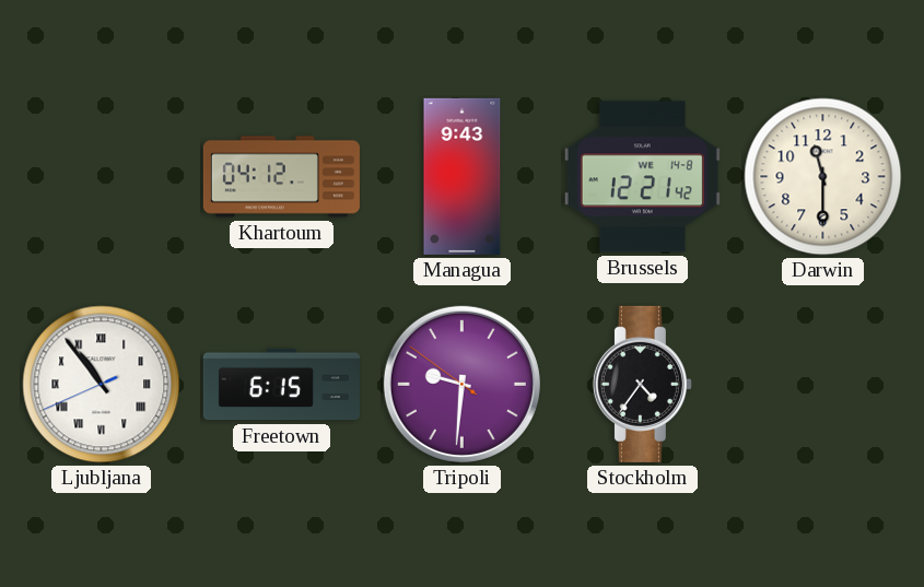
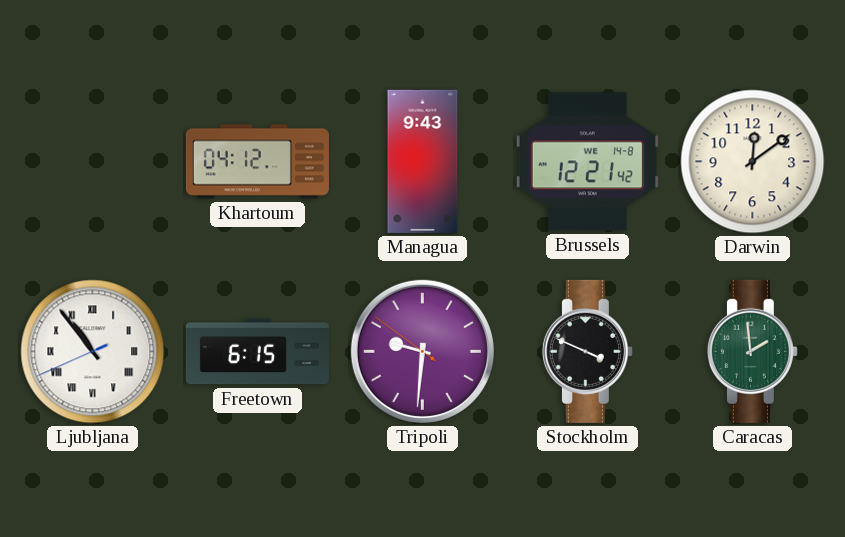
Darwin: 11:30 -> 12:09 (753, 162)
Stockholm: 4:36 -> 3:49 (587, 351)
Caracas: none -> 1:59 (752, 351)
